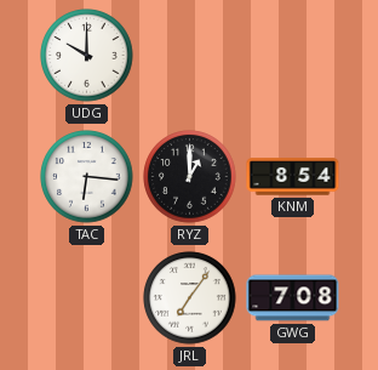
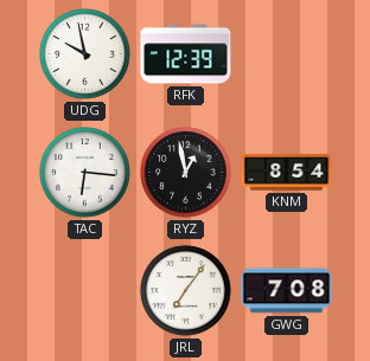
UDG: 10:00 -> 9:58 (85, 54)
RFK: none -> 12:39 (186, 54)
RYZ: 1:00 -> 12:58 (186, 173)
